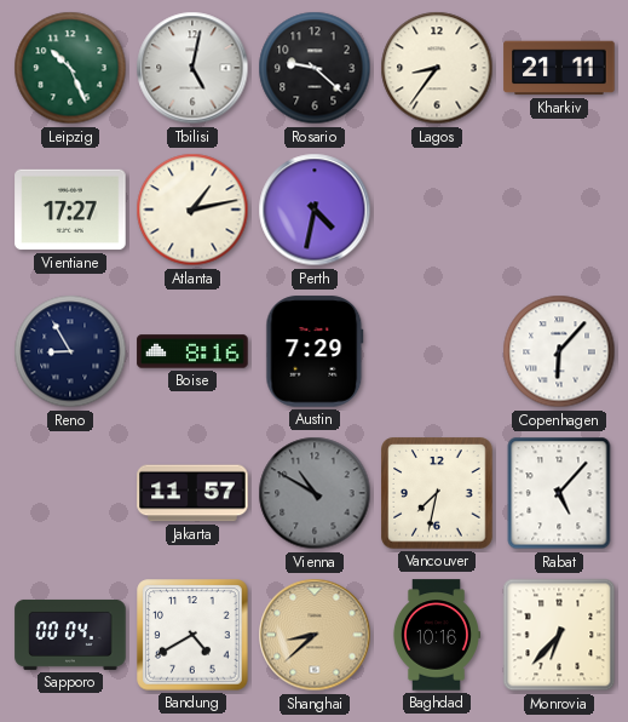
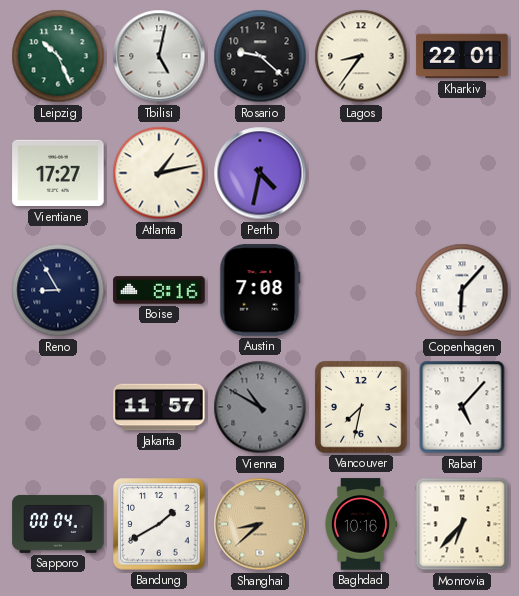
Kharkiv: 21:11 -> 22:01 (462, 56)
Austin: 7:29 -> 7:08 (260, 290)
Bandung: 4:40 -> 1:40 (159, 524)
